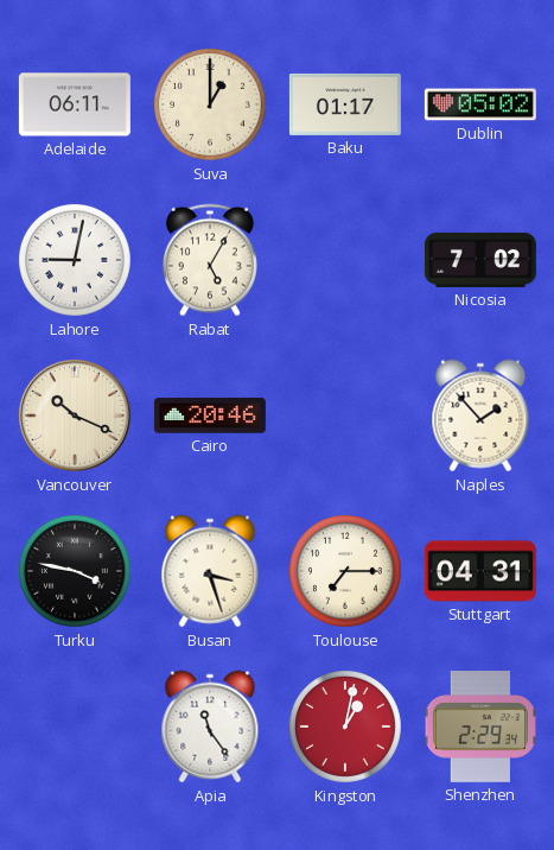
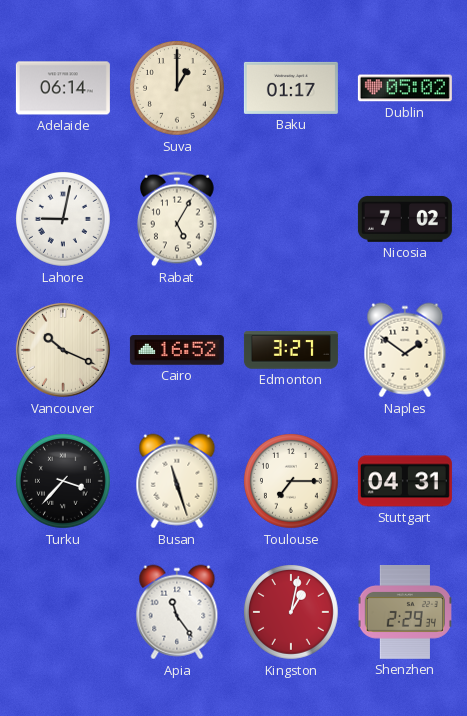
Adelaide: 06:11 -> 06:14 (63, 88)
Cairo: 20:46 -> 16:52 (177, 350)
Edmonton: none -> 3:27 (291, 350)
Naples: 1:53 -> 1:51 (405, 350)
Turku: 3:47 -> 3:37 (64, 482)
Busan: 3:27 -> 11:27 (177, 481)
